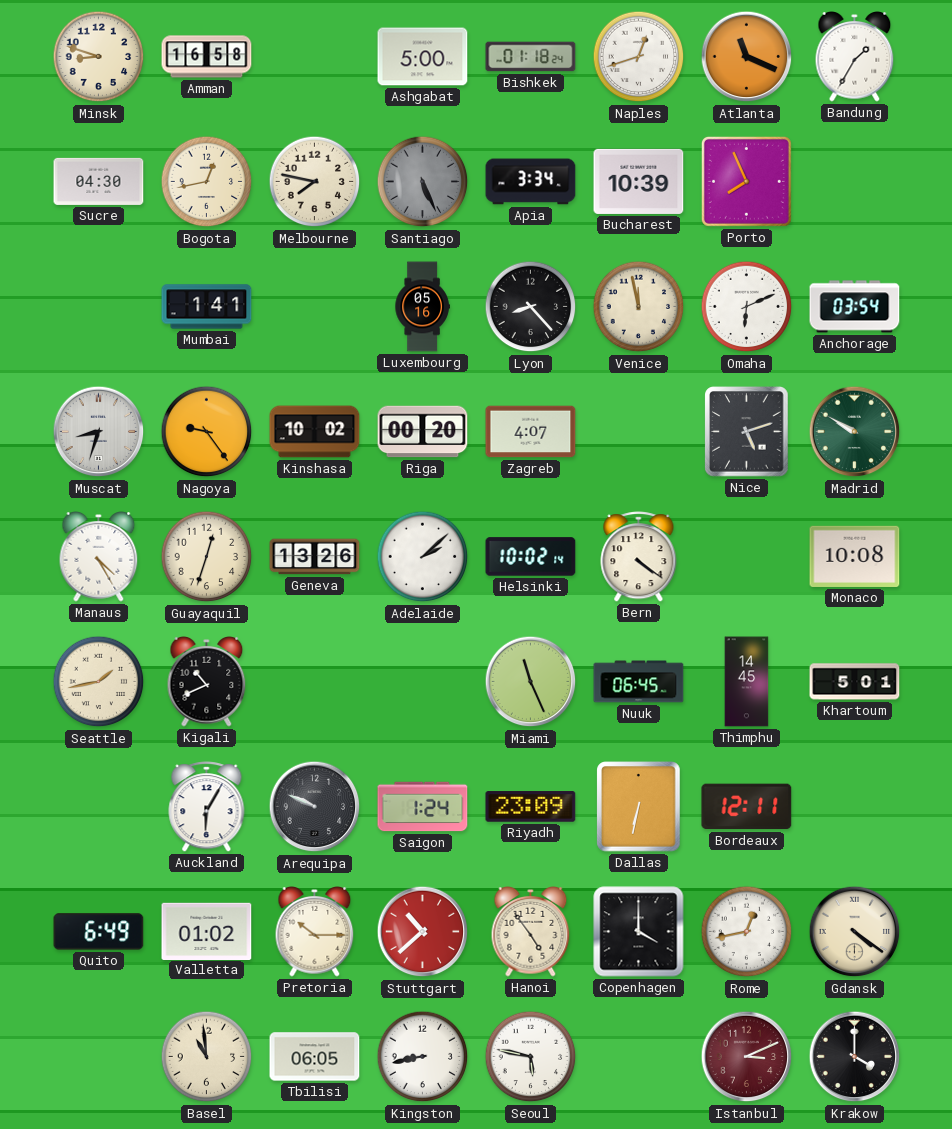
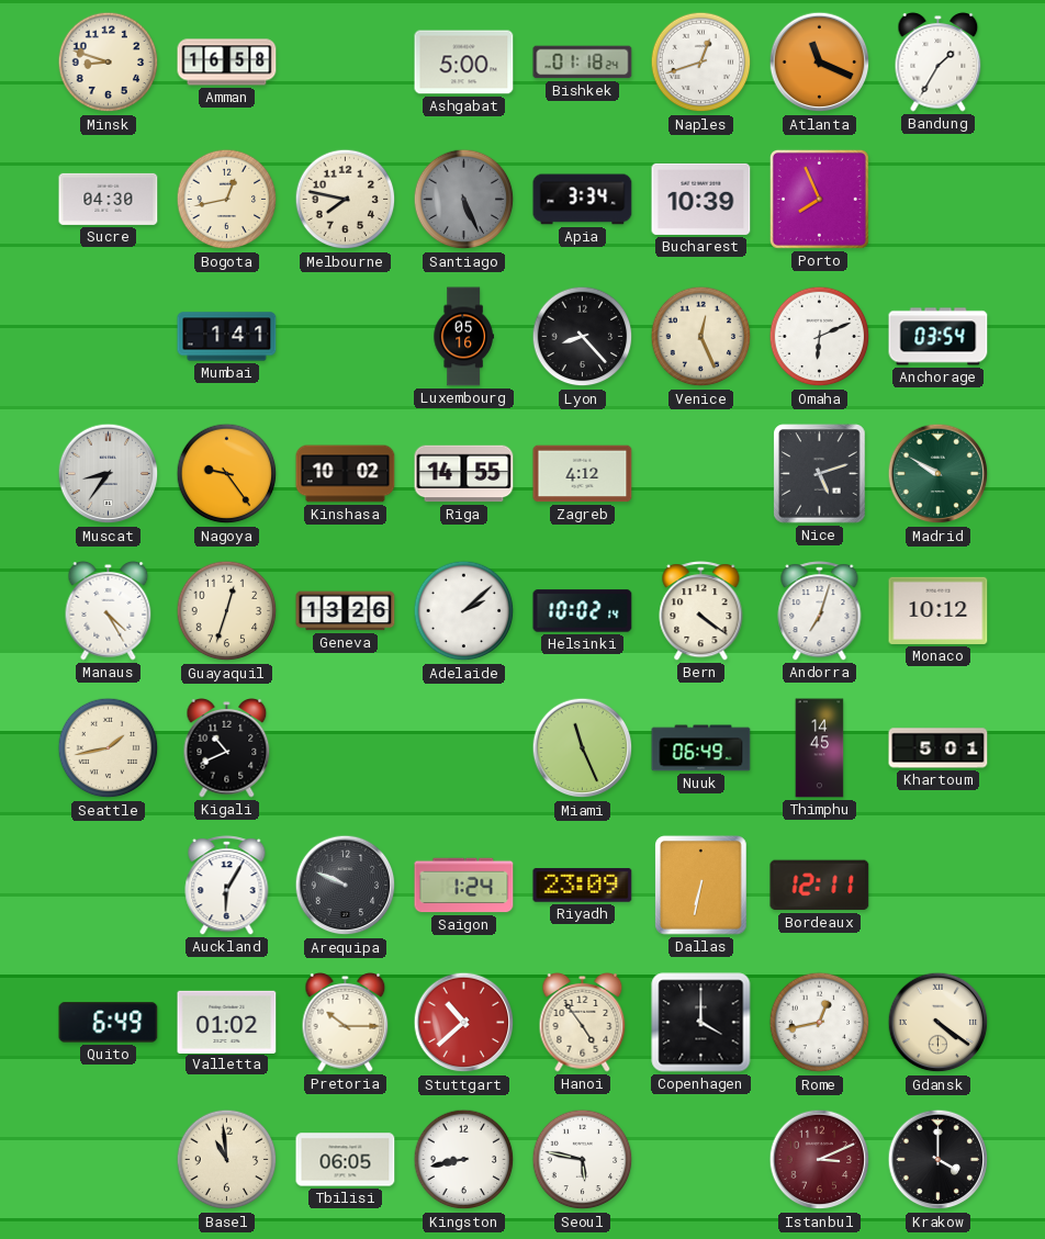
Venice: 11:58 -> 12:26 (701, 337)
Muscat: 8:33 -> 8:36 (109, 474)
Riga: 00:20 -> 14:55 (464, 474)
Zagreb: 4:07 -> 4:12 (583, 474)
Andorra: none -> 7:03 (820, 611)
Monaco: 10:08 -> 10:12 (939, 610)
Nuuk: 06:45 -> 06:49 (701, 748)
